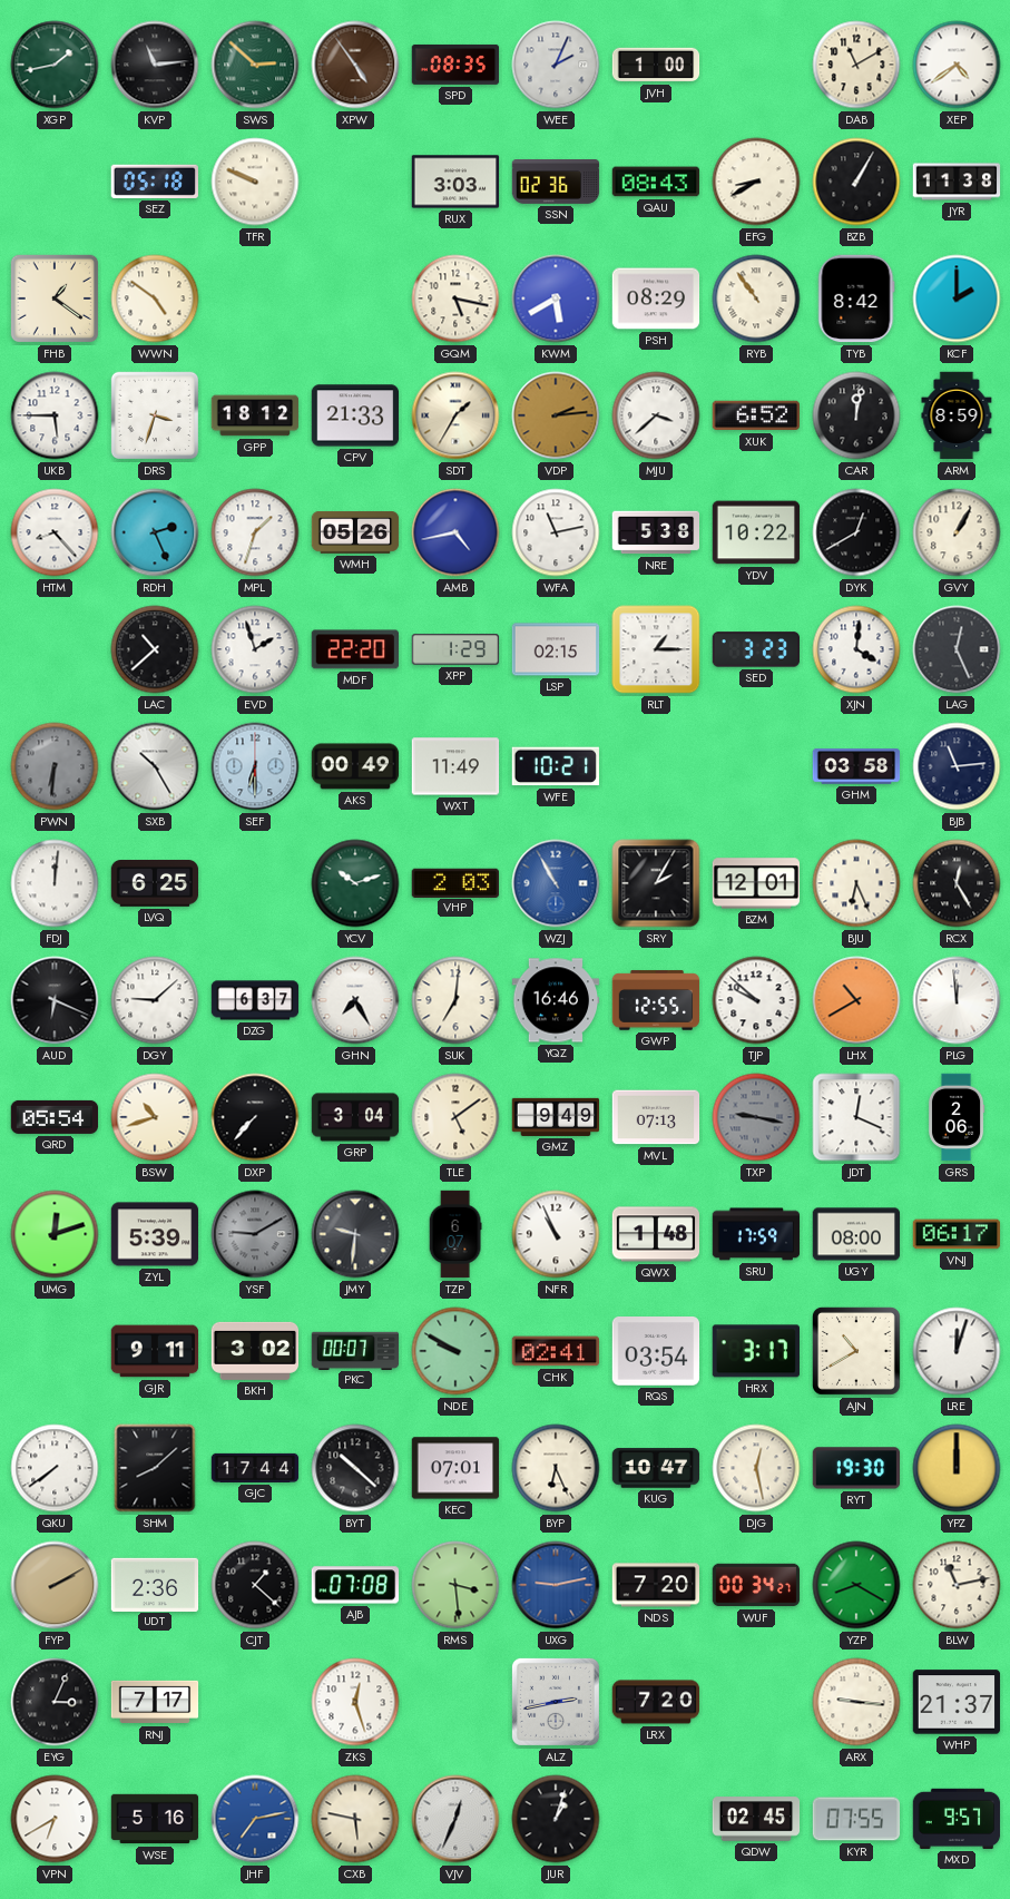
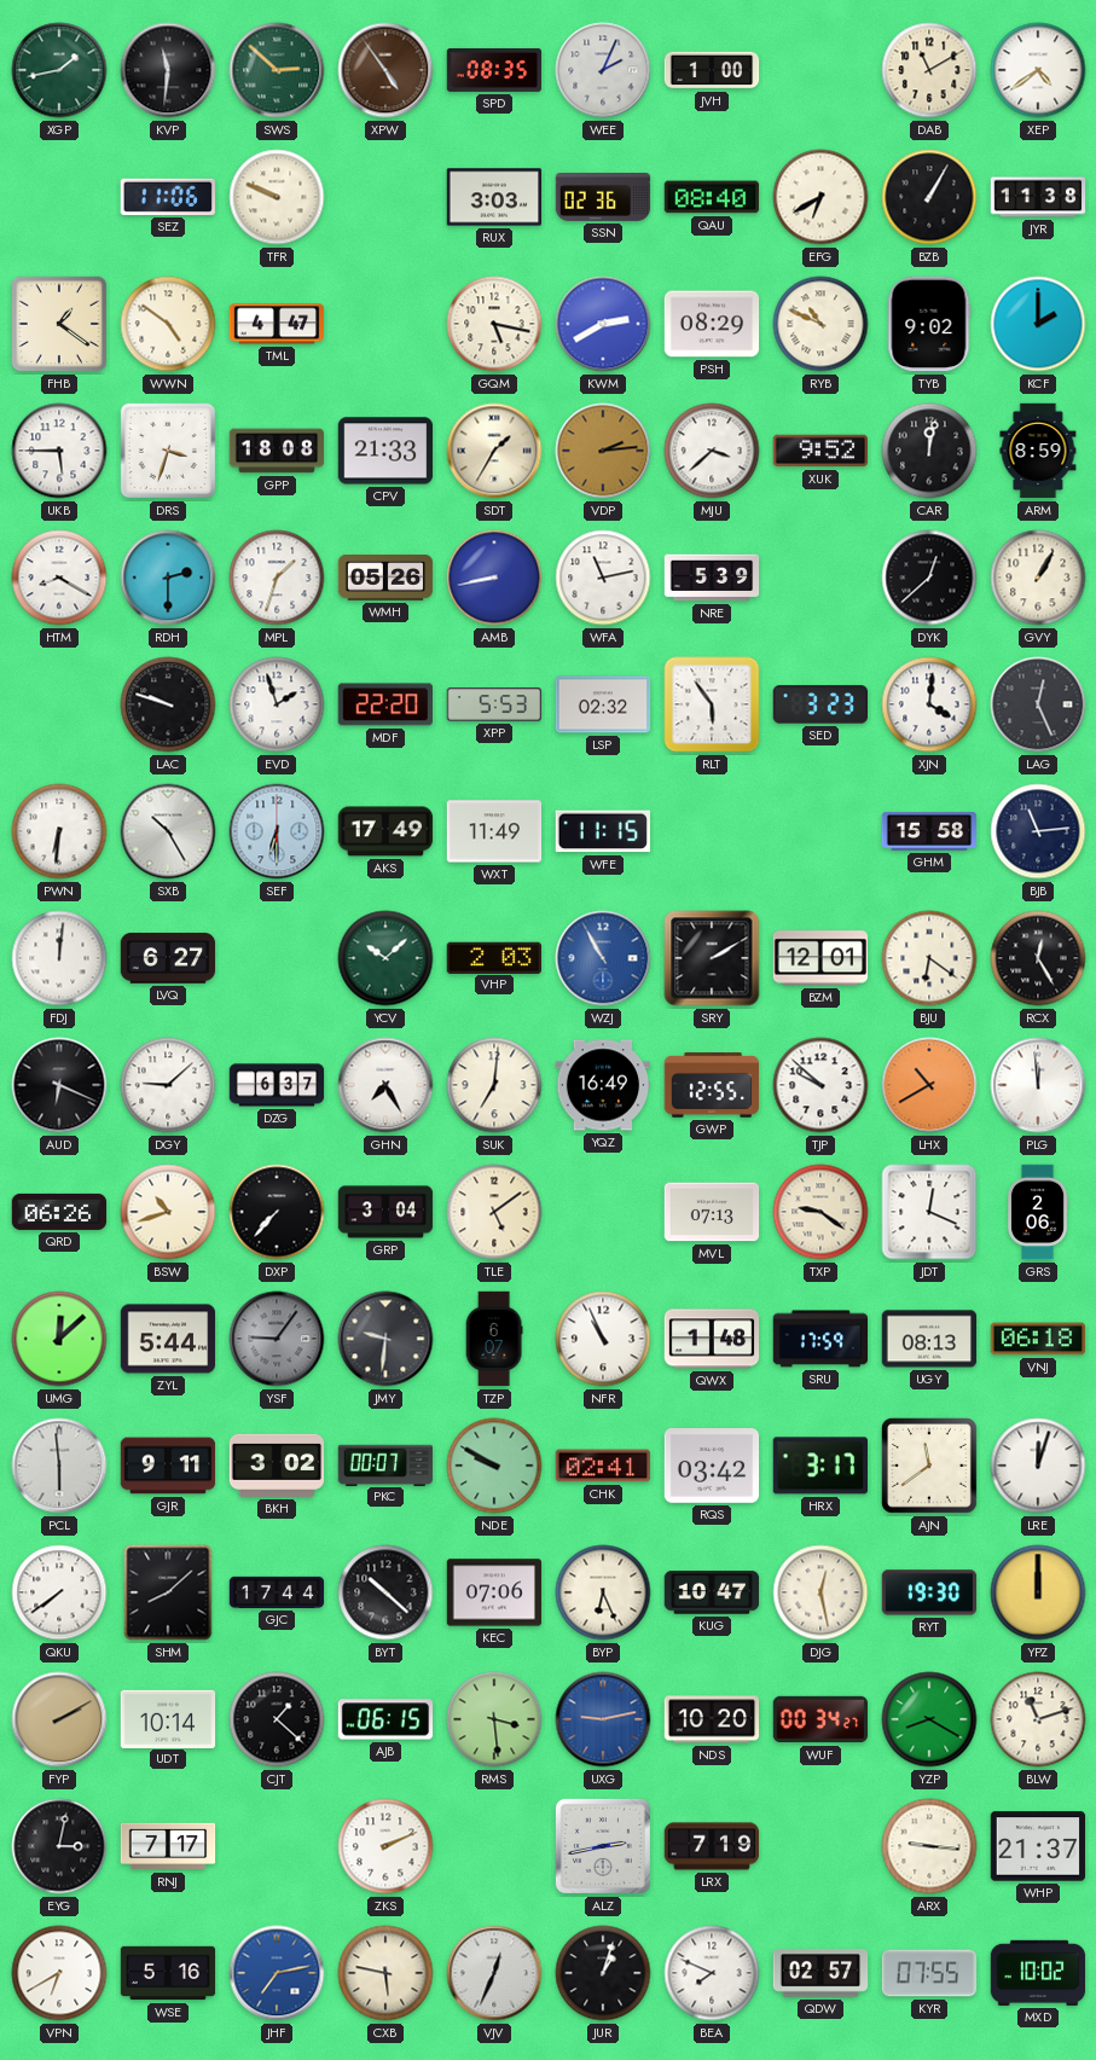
KVP: 11:14 -> 11:31 (168, 70)
SEZ: 05:18 -> 11:06 (167, 197)
QAU: 08:43 -> 08:40 (712, 197)
EFG: 8:40 -> 6:40 (820, 197)
TML: none -> 4:47 (277, 324)
KWM: 5:40 -> 2:40 (603, 324)
RYB: 10:54 -> 10:49 (820, 324)
TYB: 8:42 -> 9:02 (929, 324)
GPP: 18:12 -> 18:08 (277, 451)
XUK: 6:52 -> 9:52 (819, 451)
HTM: 8:23 -> 8:20 (59, 578)
RDH: 2:26 -> 2:30 (168, 578)
AMB: 4:43 -> 8:43 (494, 578)
NRE: 5:38 -> 5:39 (712, 578)
YDV: 10:22 -> none (756, 532)
DYK: 12:40 -> 12:38 (929, 578)
LAC: 10:38 -> 9:48 (168, 704)
XPP: 1:29 -> 5:53 (494, 704)
LSP: 02:15 -> 02:32 (603, 704)
RLT: 1:15 -> 5:54 (712, 704)
PWN dial: grey -> white (59, 831)
AKS: 00:49 -> 17:49 (385, 831)
WFE: 10:21 -> 11:15 (602, 831)
GHM: 03:58 -> 15:58 (929, 831)
LVQ: 6:25 -> 6:27 (168, 959)
YCV: 10:12 -> 10:08 (385, 958)
SRY: 2:05 -> 2:10 (712, 958)
BJU: 6:26 -> 6:21 (929, 958)
YQZ: 16:46 -> 16:49 (603, 1085)
QRD: 05:54 -> 06:26 (59, 1212)
GMZ: 9:49 -> none (556, 1117)
TXP: 9:17 -> 9:21 (820, 1212)
TXP dial: grey -> cream (820, 1212)
UMG: 12:12 -> 12:08 (59, 1339)
ZYL: 5:39 -> 5:44 (168, 1339)
YSF: 9:10 -> 9:06 (277, 1339)
UGY: 08:00 -> 08:13 (929, 1339)
VNJ: 06:17 -> 06:18 (1038, 1339)
PCL: none -> 5:59 (59, 1466)
RQS: 03:54 -> 03:42 (712, 1466)
AJN: 10:40 -> 11:39 (929, 1466)
KEC: 07:01 -> 07:06 (494, 1592)
UDT: 2:36 -> 10:14 (168, 1718)
AJB: 07:08 -> 06:15 (385, 1719)
NDS: 7:20 -> 10:20 (712, 1719)
BLW: 11:13 -> 11:12 (1038, 1719)
EYG: 3:04 -> 3:02 (59, 1846)
ZKS: 12:27 -> 2:11 (385, 1846)
LRX: 7:20 -> 7:19 (712, 1846)
BEA: none -> 7:49 (712, 1973)
QDW: 02:45 -> 02:57 (820, 1973)
MXD: 9:57 -> 10:02 (1038, 1973)
